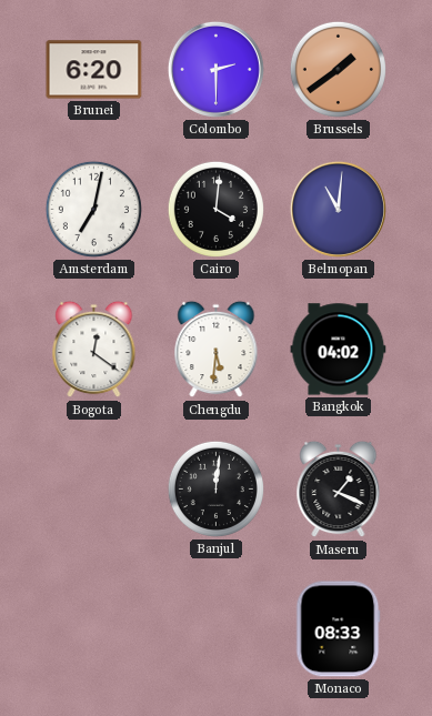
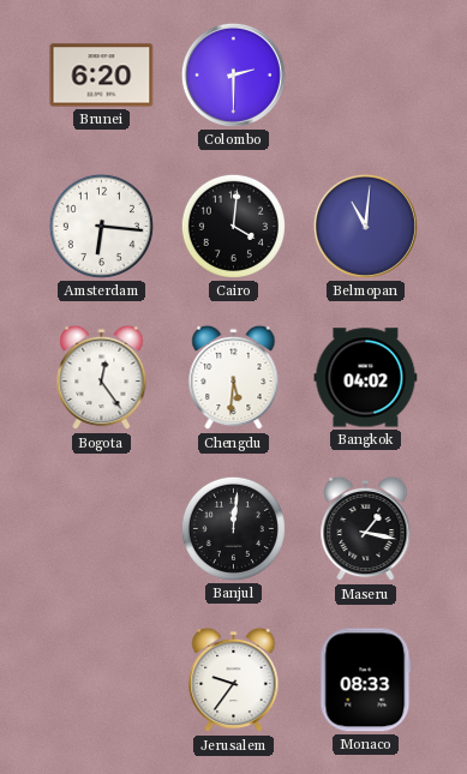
Brussels: 1:39 -> none (338, 69)
Amsterdam: 7:02 -> 6:16 (101, 226)
Bogota: 12:21 -> 12:24 (102, 378)
Maseru: 1:19 -> 1:17 (366, 529)
Jerusalem: none -> 9:36 (234, 680)
